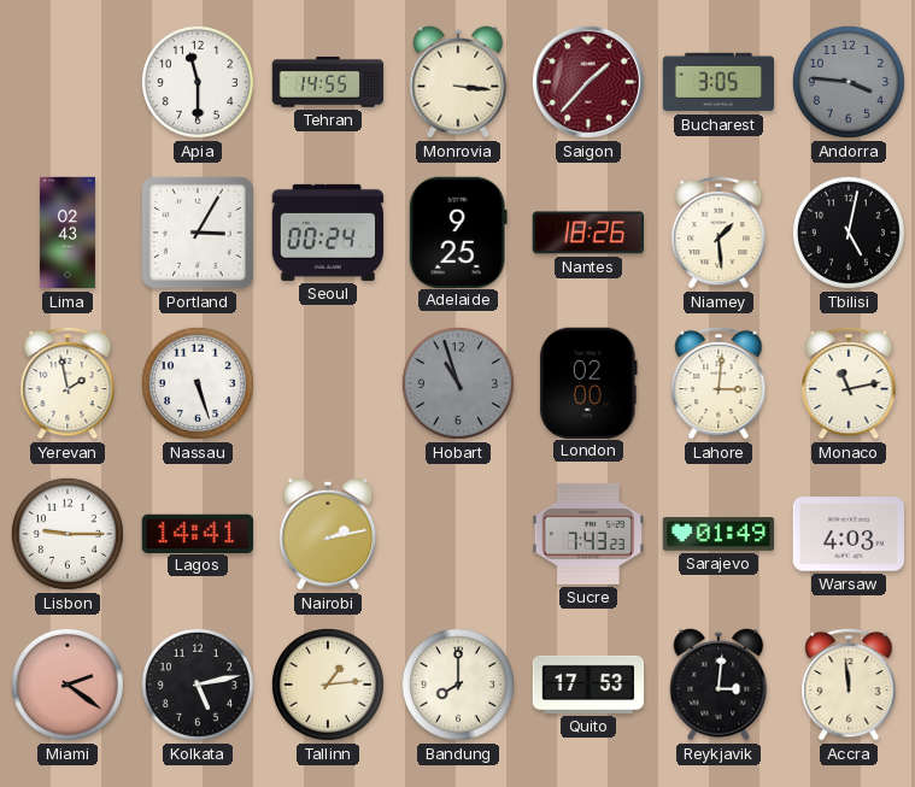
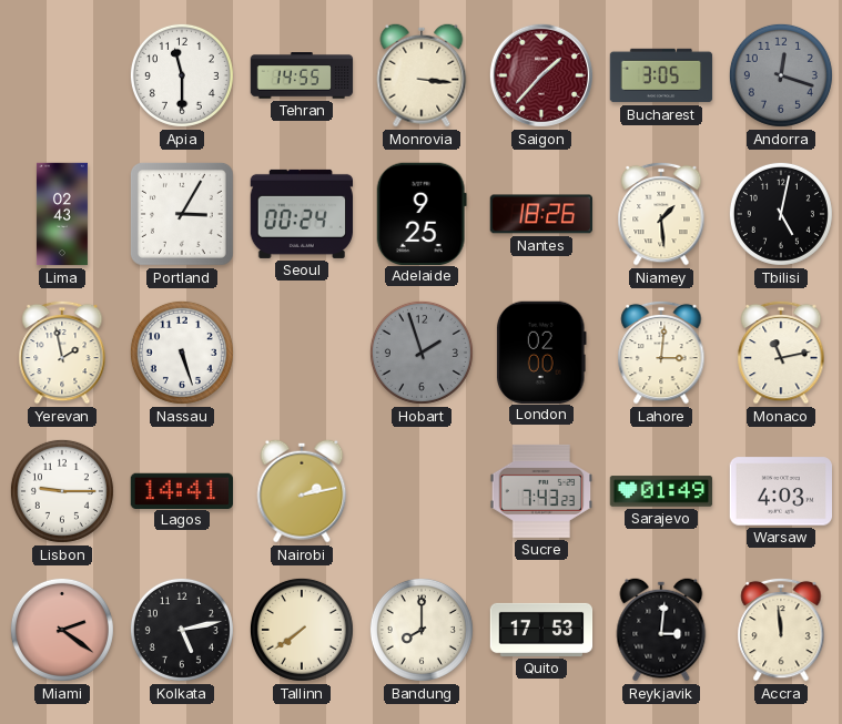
Andorra: 3:46 -> 12:18 (781, 75)
Hobart: 10:57 -> 1:57 (422, 353)
Tallinn: 1:14 -> 7:39 (302, 630)
